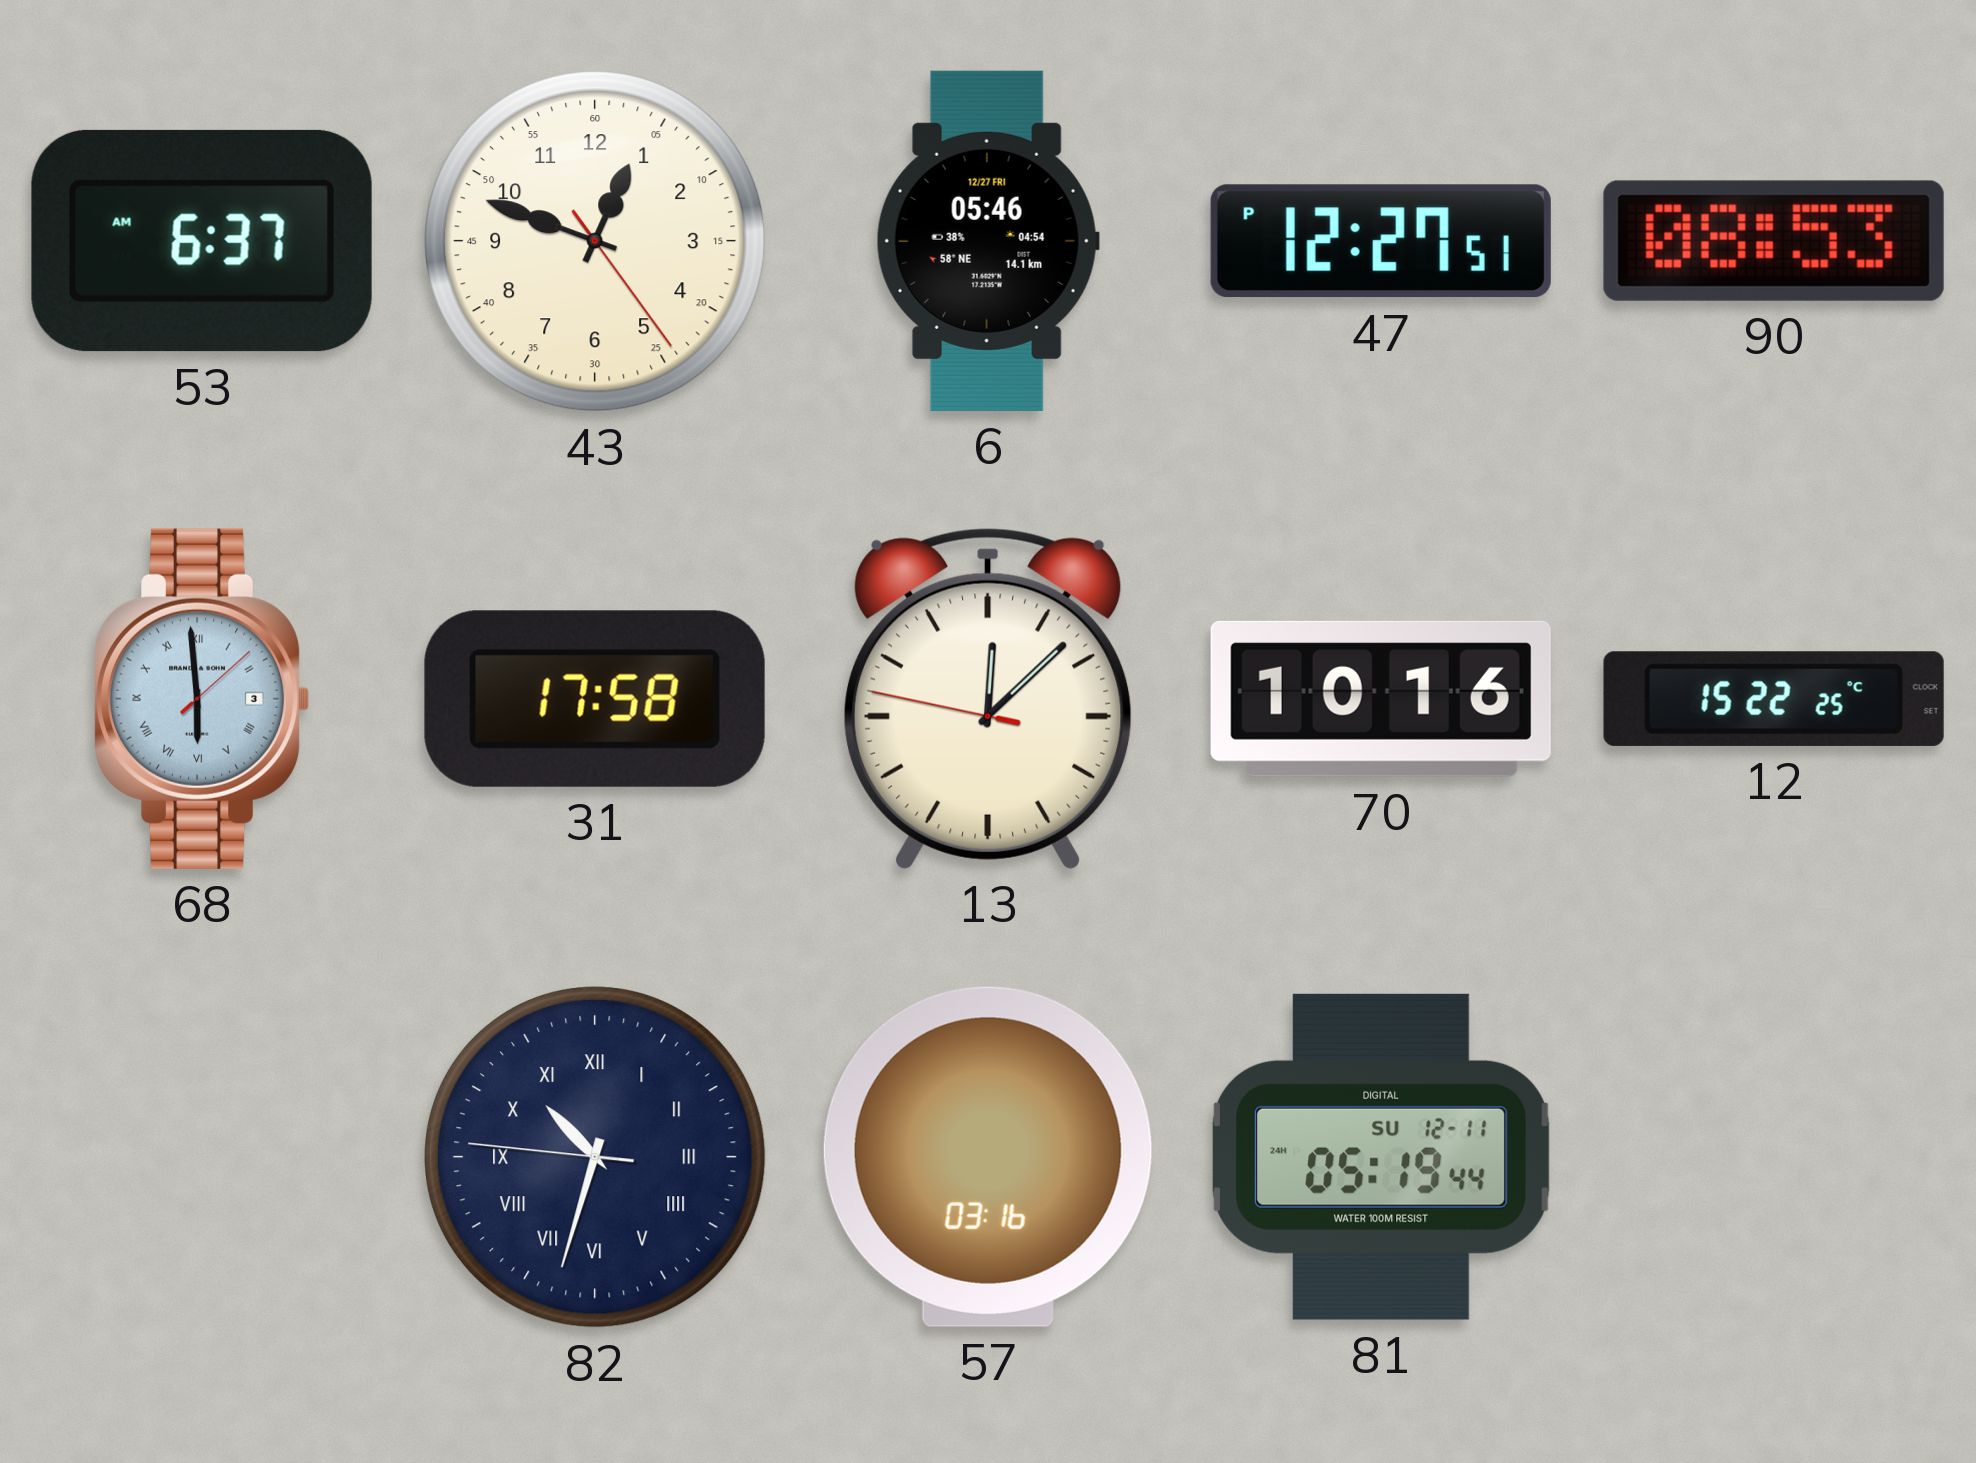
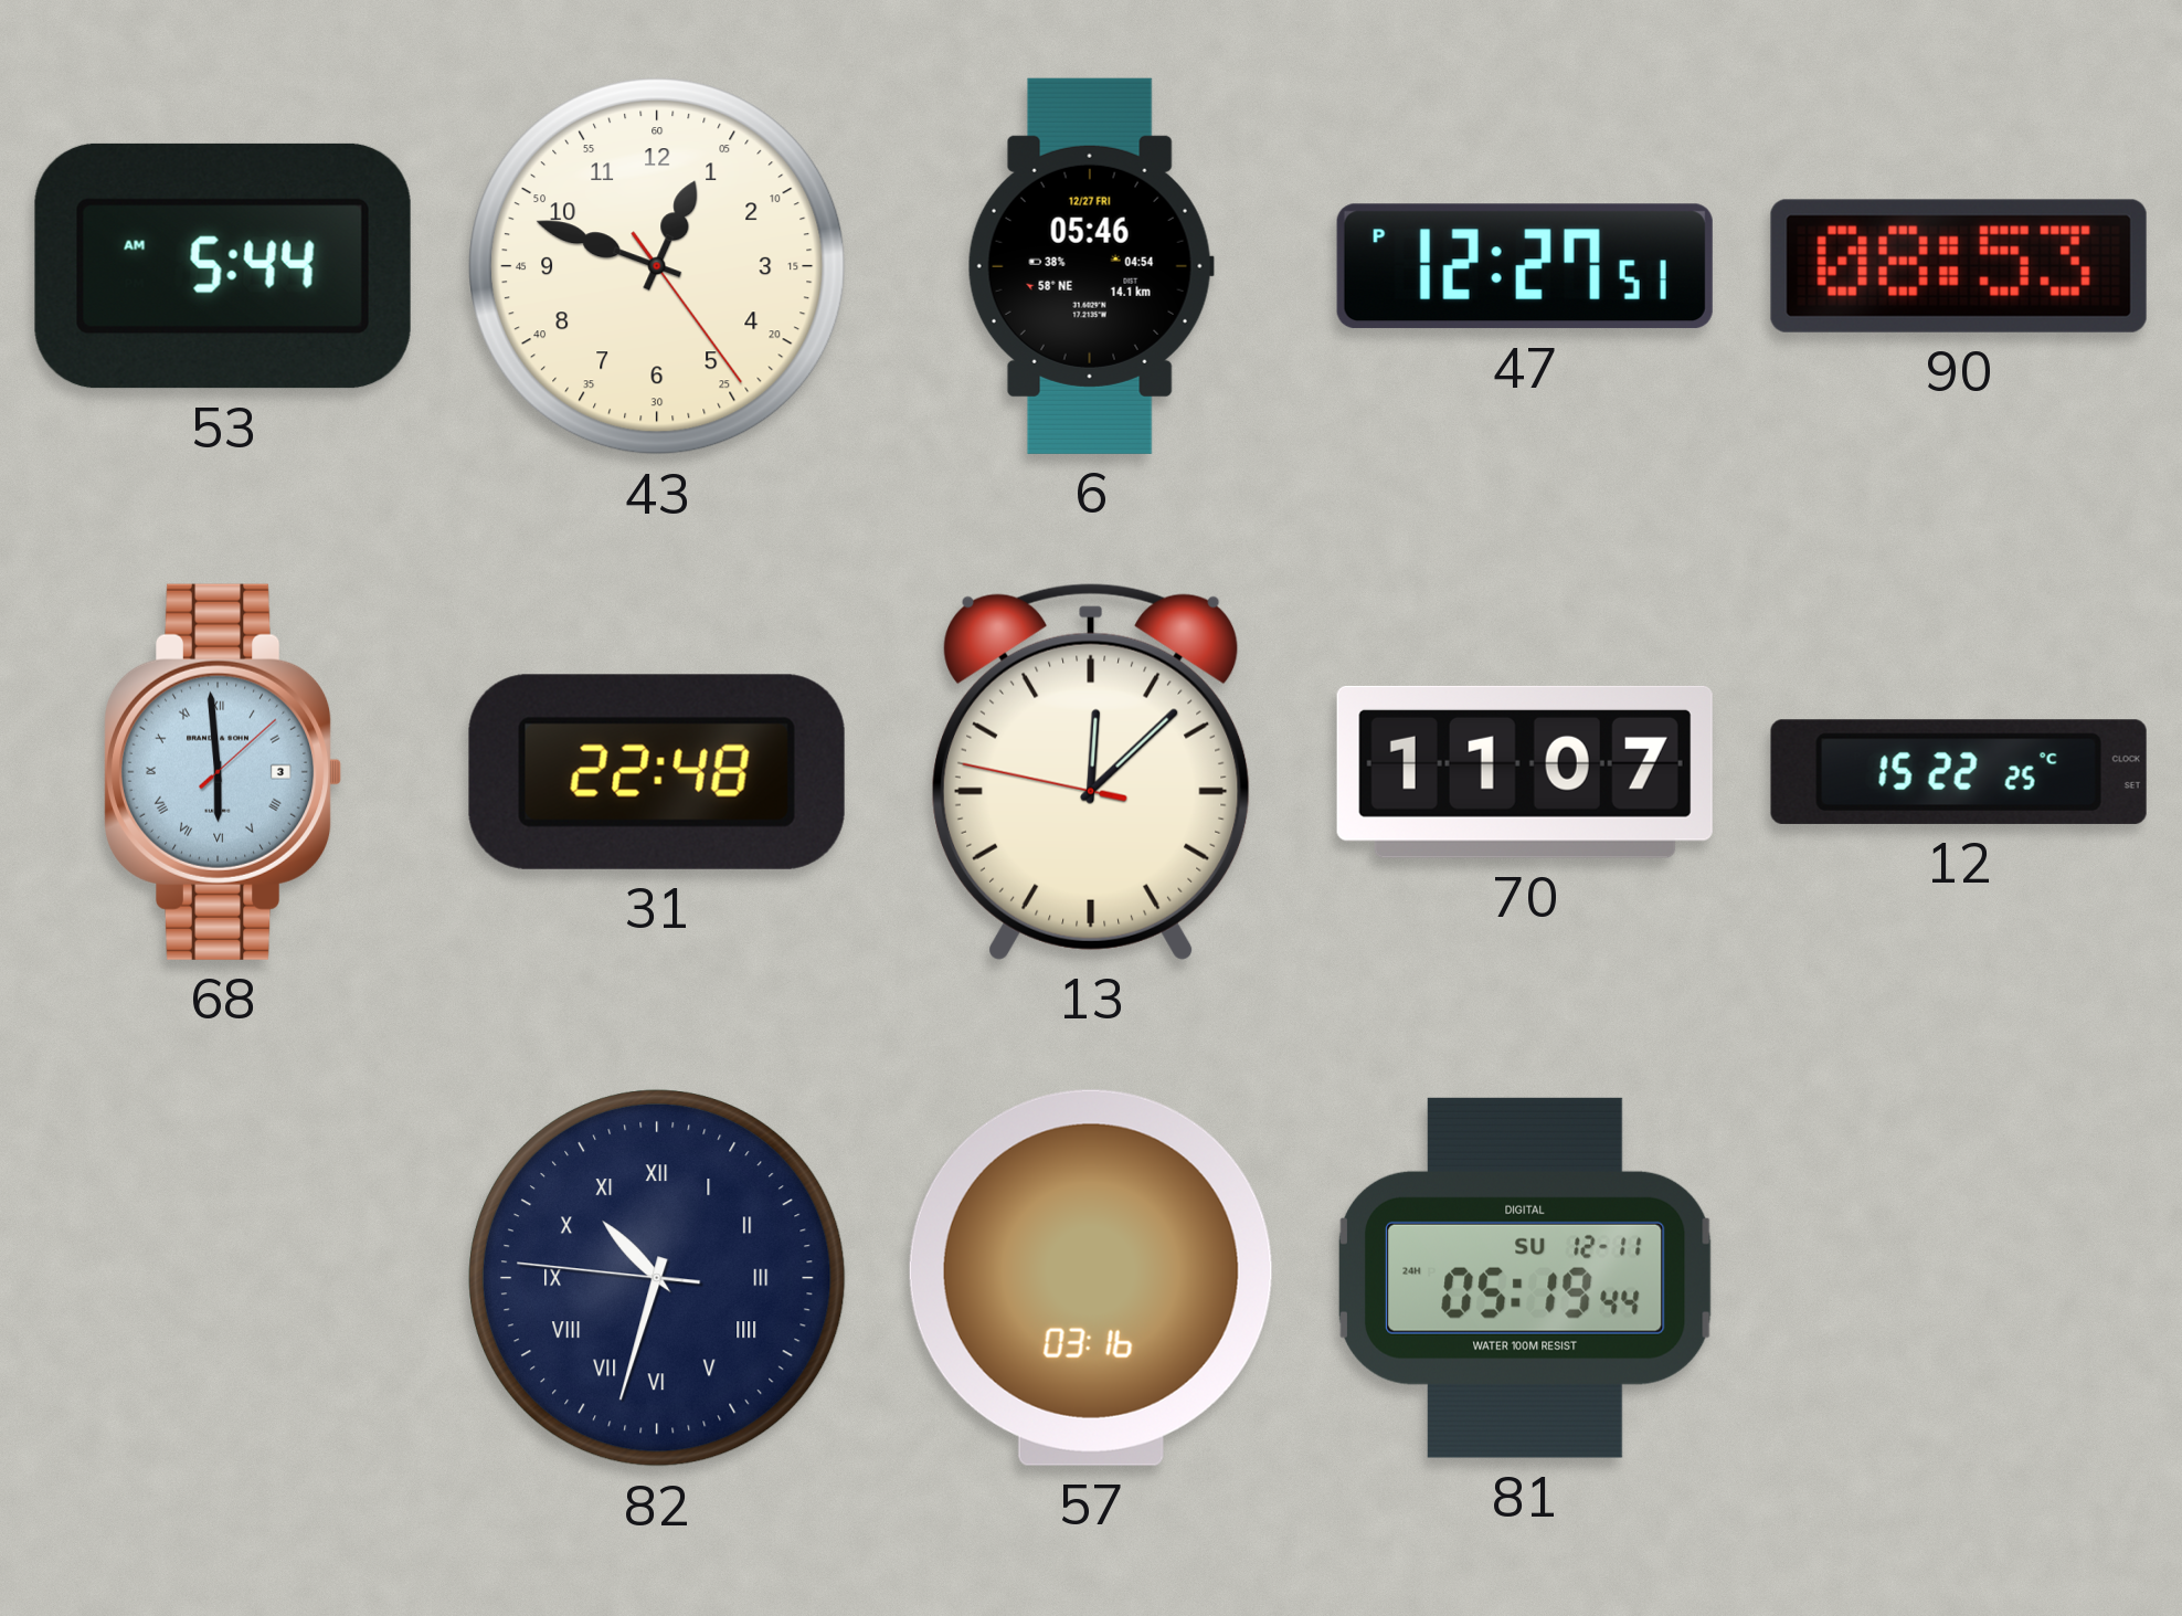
53: 6:37 -> 5:44 (223, 266)
31: 17:58 -> 22:48 (657, 772)
70: 10:16 -> 11:07 (1525, 772)
